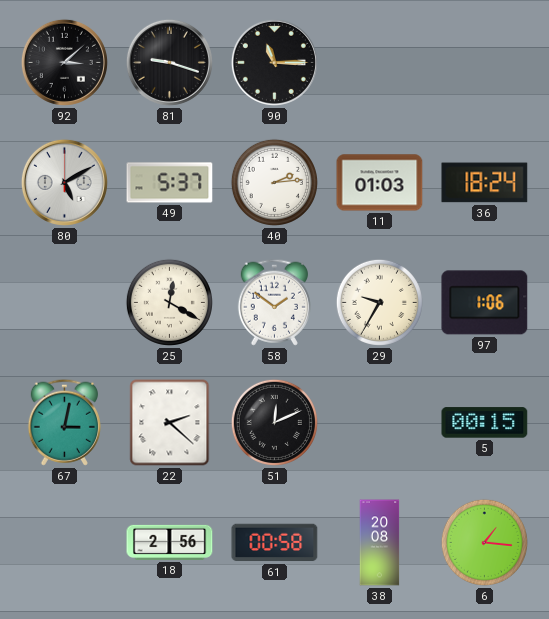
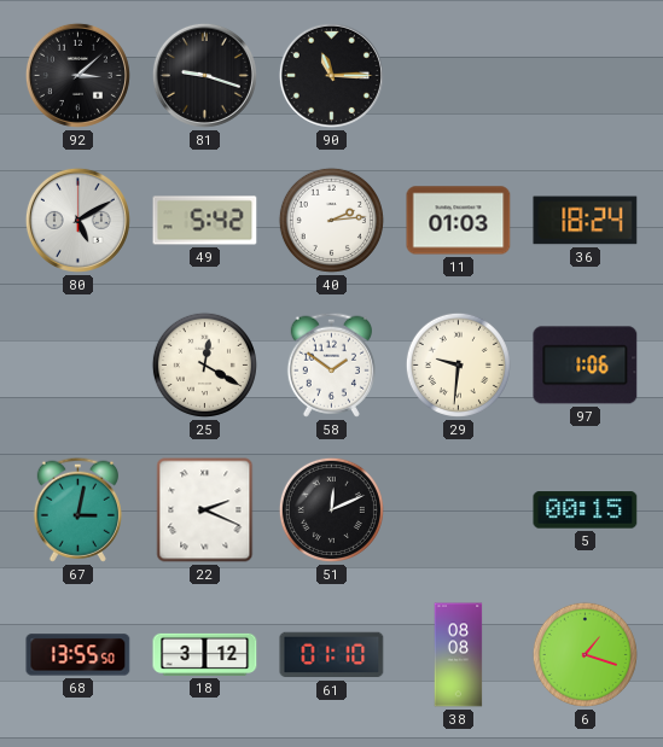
49: 5:37 -> 5:42 (205, 221)
29: 9:35 -> 9:31 (458, 364)
22: 2:22 -> 2:19 (205, 510)
68: none -> 13:55 (78, 655)
18: 2:56 -> 3:12 (205, 654)
61: 00:58 -> 01:10 (332, 655)
38: 20:08 -> 08:08 (459, 655)
6: 1:16 -> 1:18 (585, 654)
